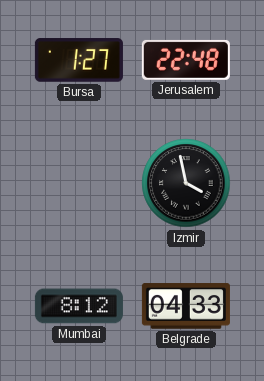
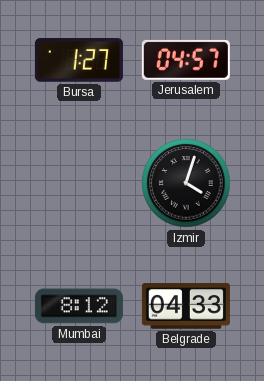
Jerusalem: 22:48 -> 04:57 (186, 60)
Izmir: 3:58 -> 4:03 (186, 183)
